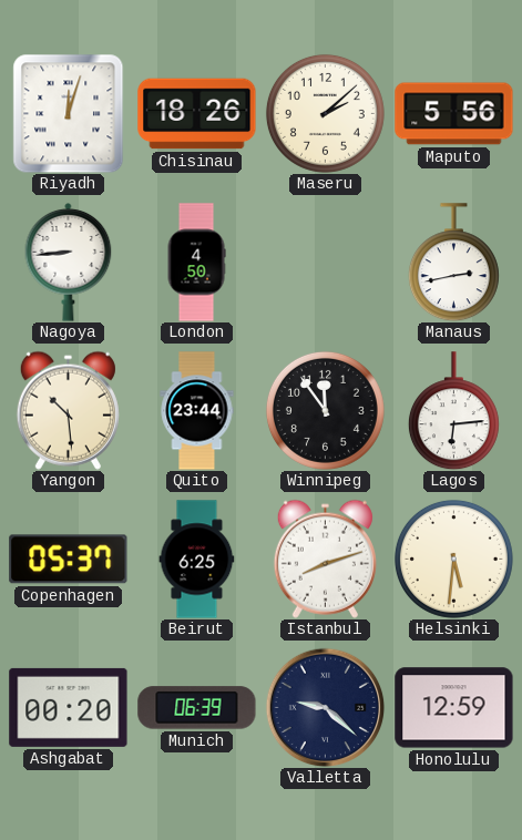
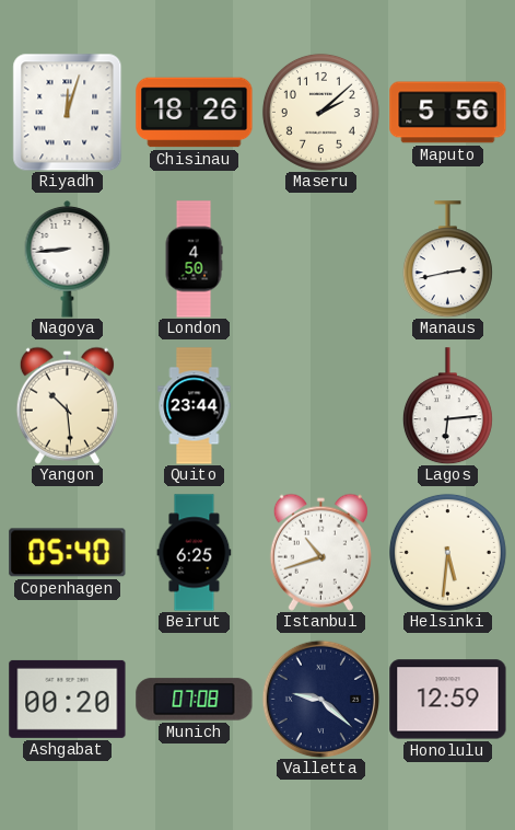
Winnipeg: 11:54 -> none (325, 410)
Copenhagen: 05:37 -> 05:40 (68, 553)
Istanbul: 8:12 -> 10:42 (320, 552)
Munich: 06:39 -> 07:08 (195, 700)
